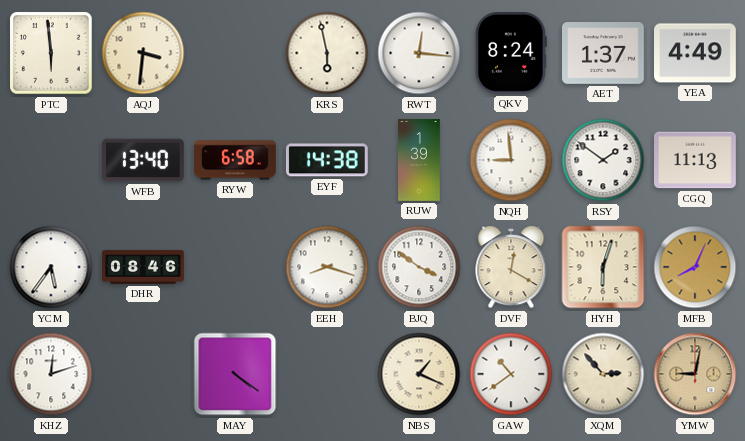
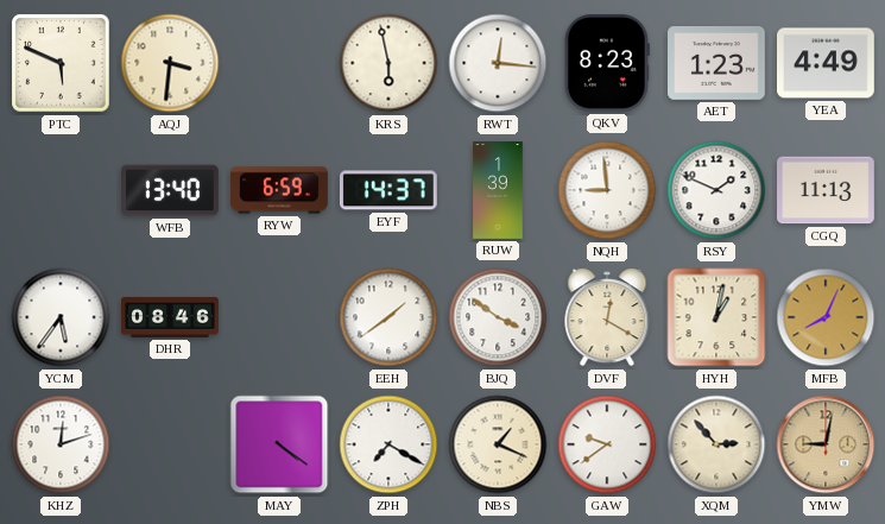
PTC: 5:59 -> 5:49 (61, 63)
QKV: 8:24 -> 8:23 (607, 64)
AET: 1:37 -> 1:23 (718, 64)
RYW: 6:58 -> 6:59 (280, 190)
EYF: 14:38 -> 14:37 (388, 190)
RSY: 1:51 -> 1:49 (716, 190)
EEH: 8:18 -> 1:39 (388, 317)
HYH: 6:03 -> 1:02 (716, 317)
ZPH: none -> 7:20 (388, 444)
GAW: 10:39 -> 9:39 (607, 444)
